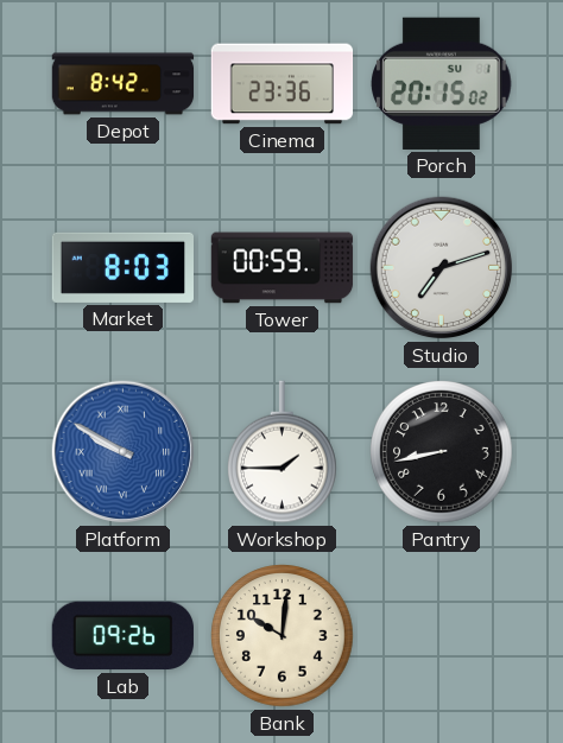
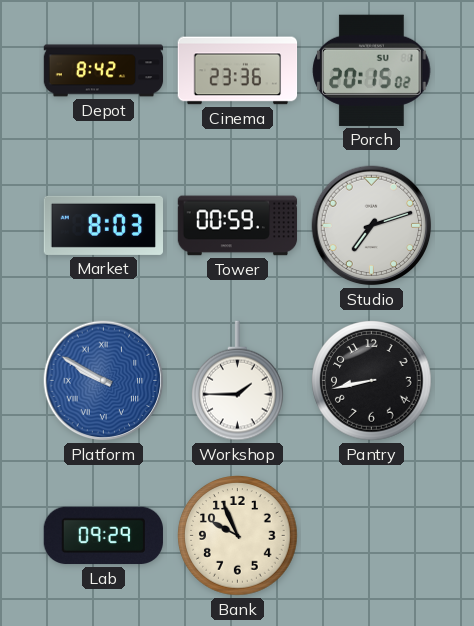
Lab: 09:26 -> 09:29 (103, 536)
Bank: 10:01 -> 9:56 (238, 536)
